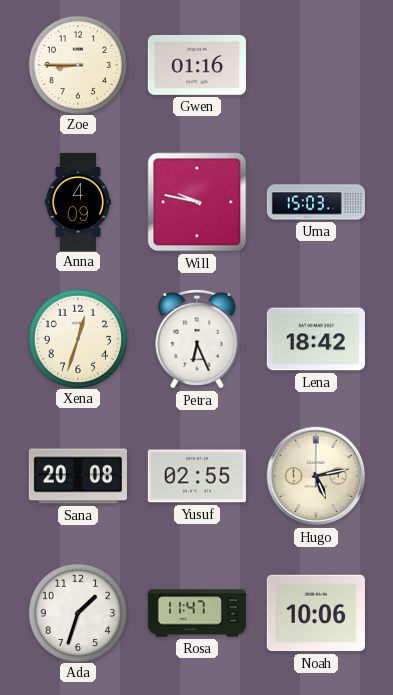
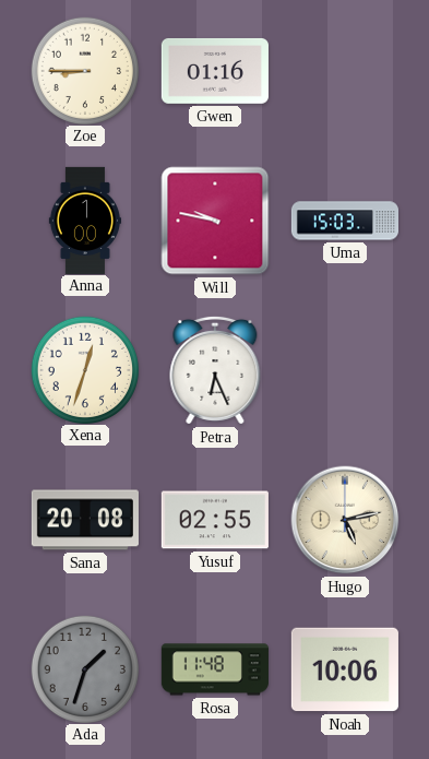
Anna: 4:09 -> 1:00 (85, 220)
Lena: 18:42 -> none (316, 339)
Ada dial: white -> grey (84, 668)
Rosa: 11:47 -> 11:48 (215, 669)
